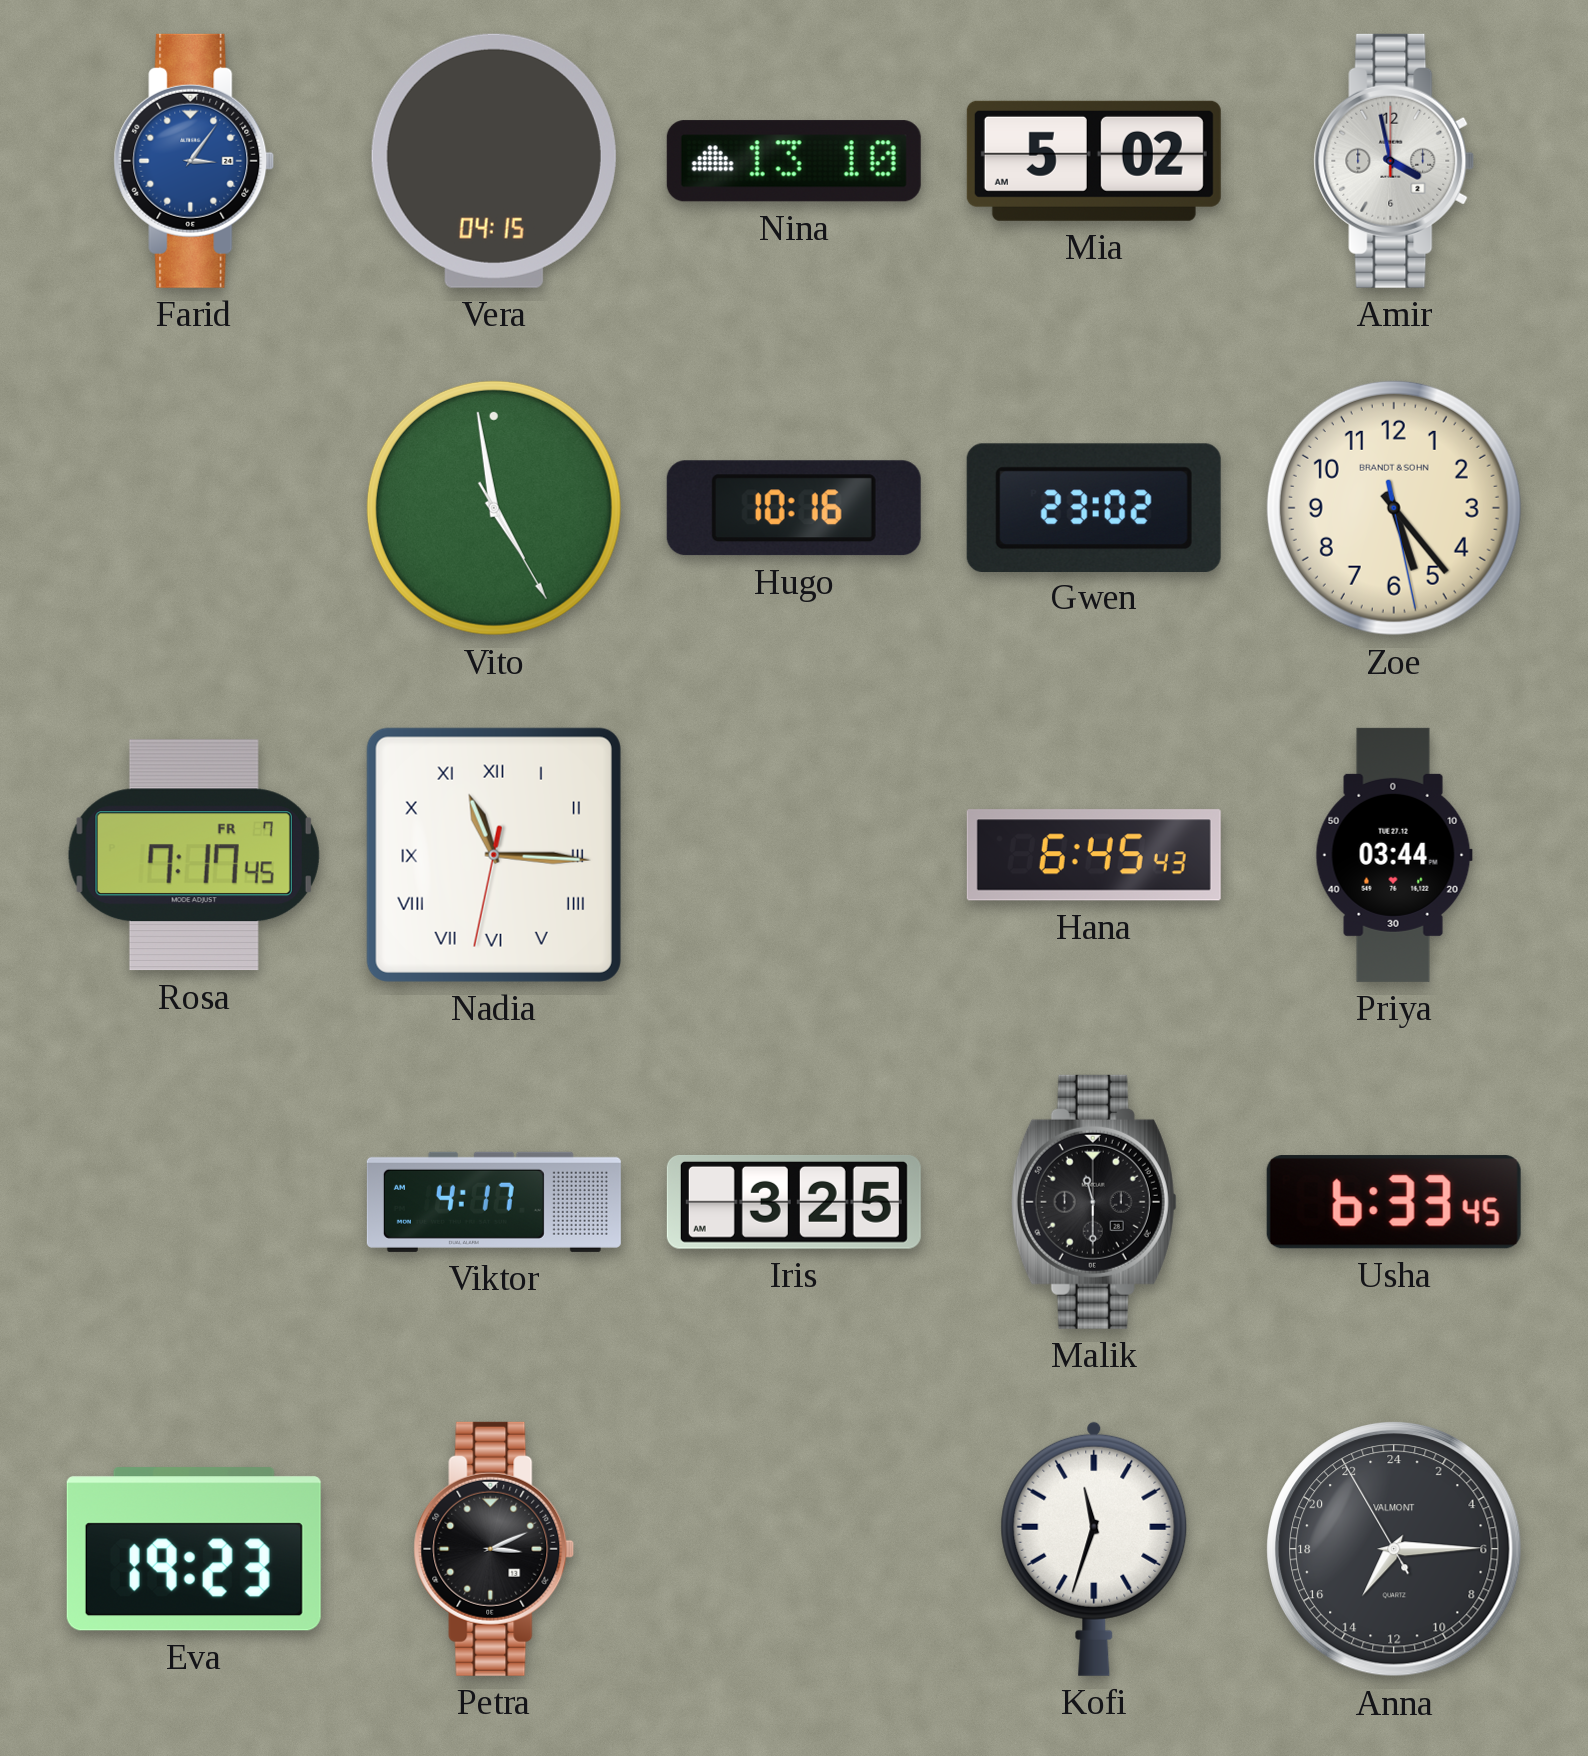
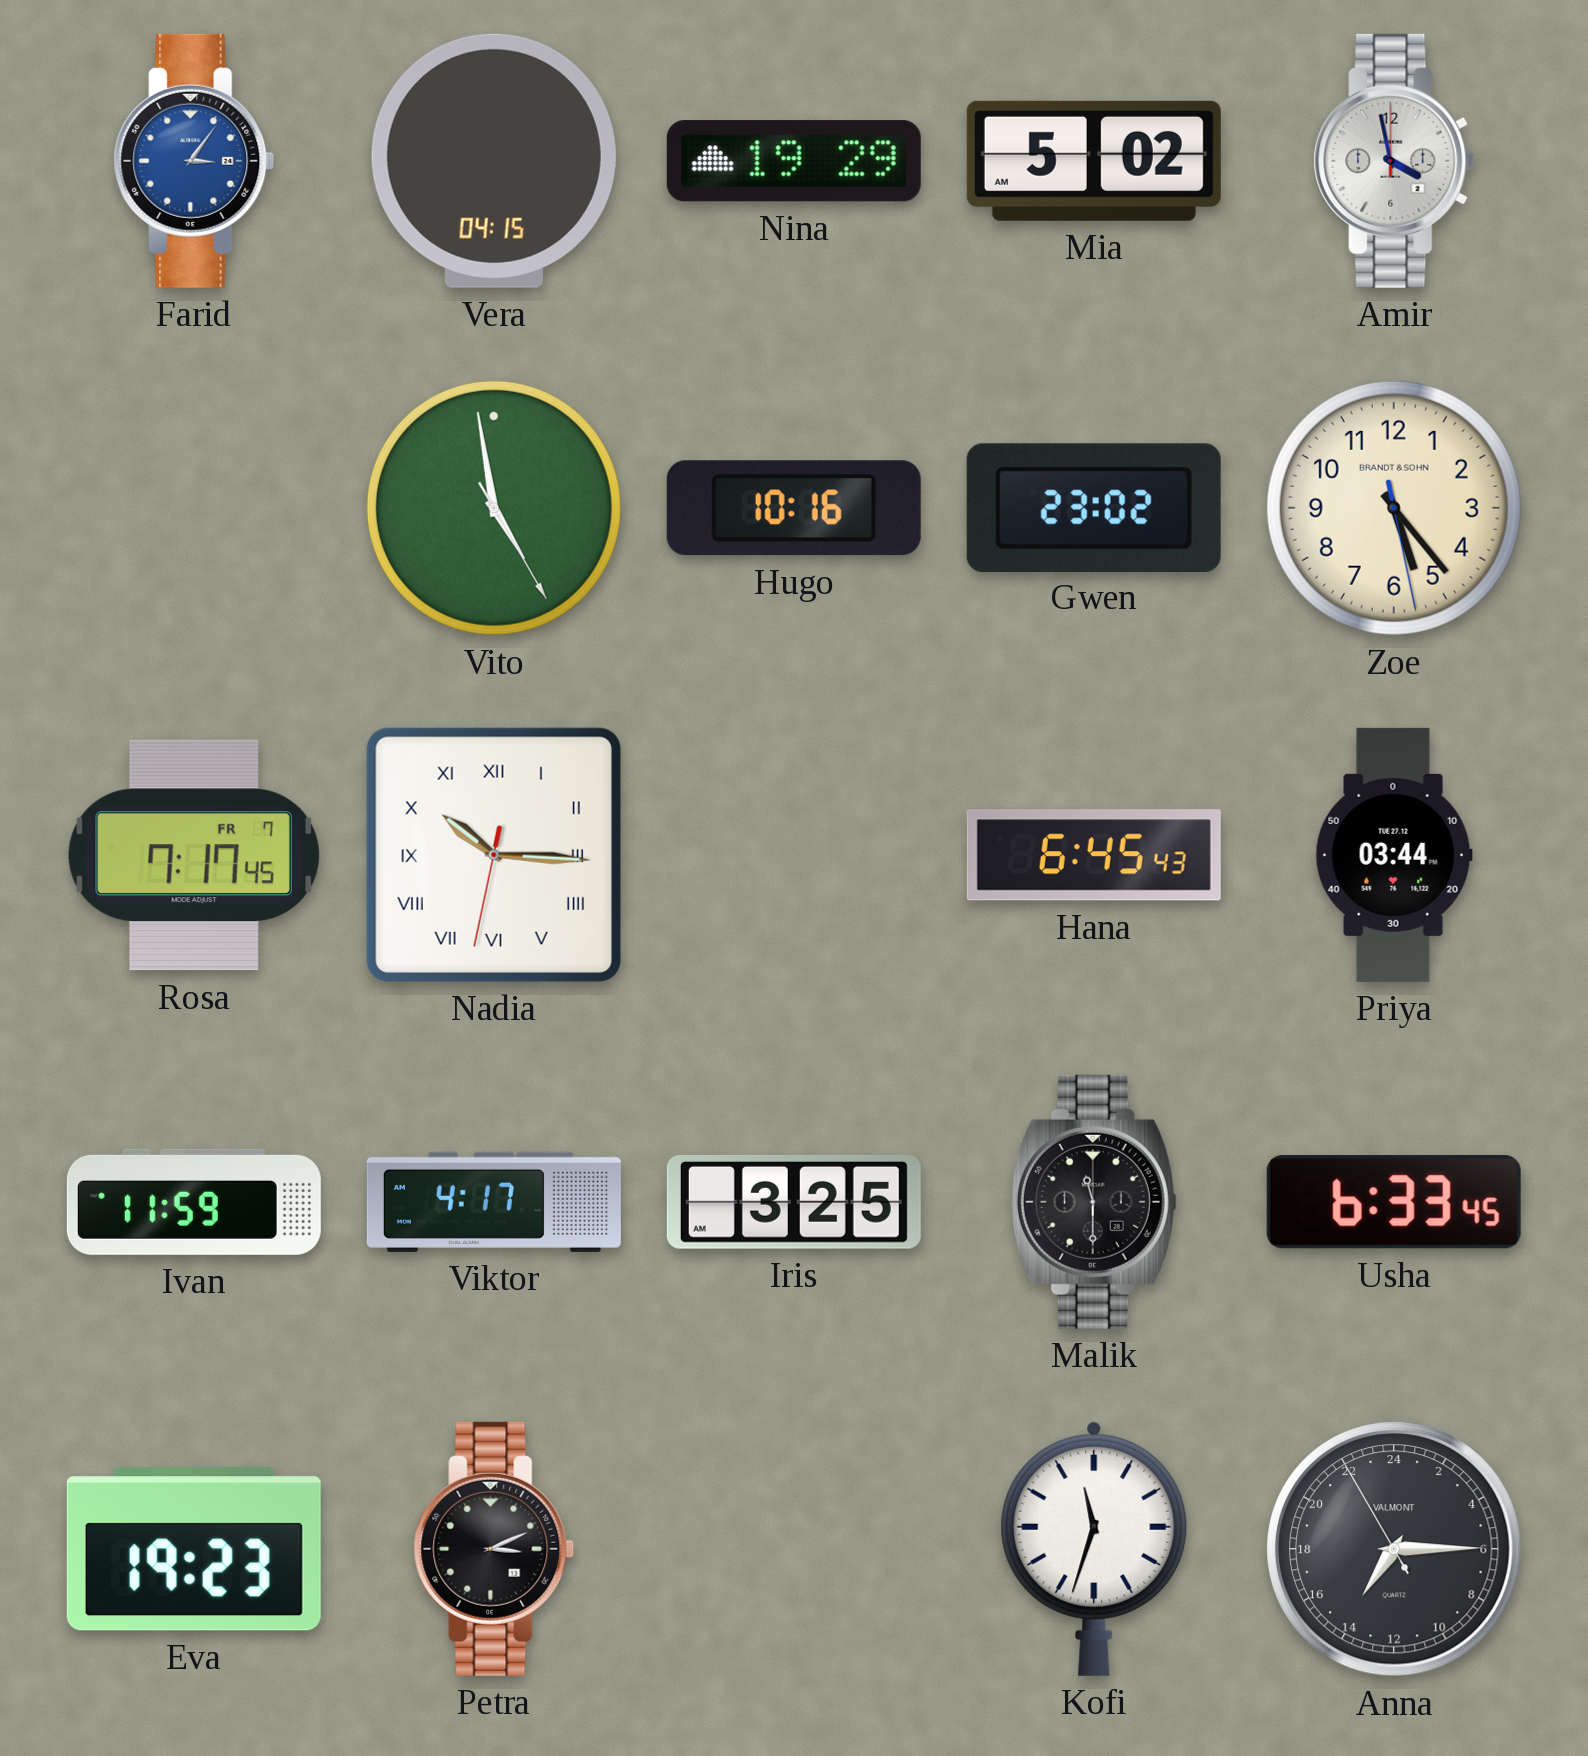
Nina: 13:10 -> 19:29 (794, 161)
Nadia: 11:15 -> 10:15 (494, 855)
Ivan: none -> 11:59 (194, 1202)
